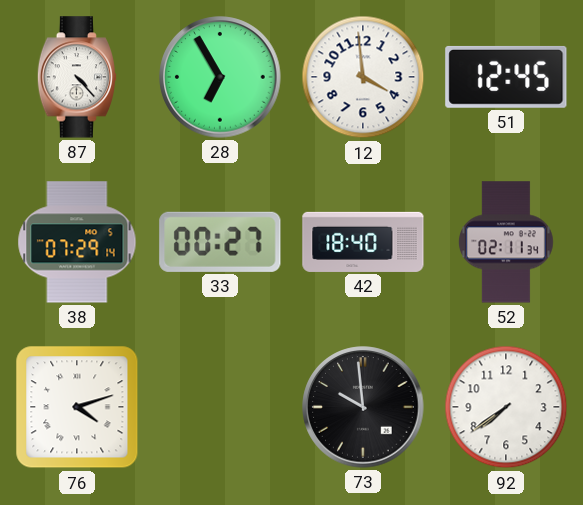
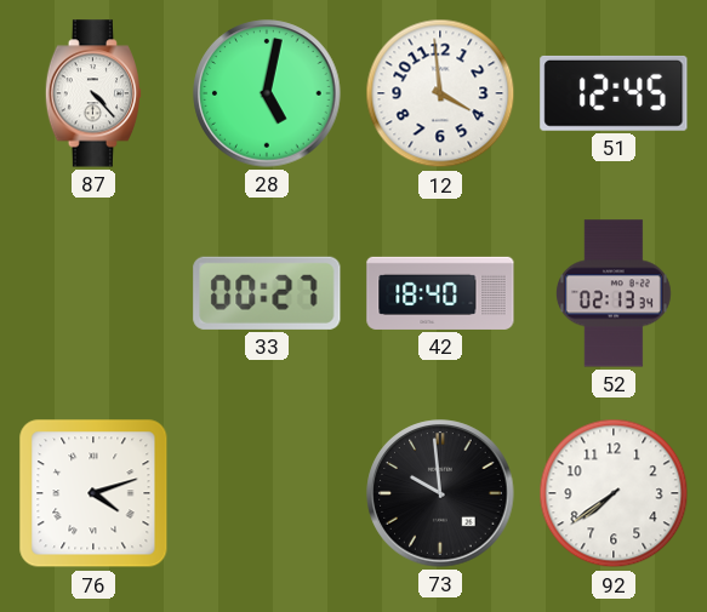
28: 6:55 -> 5:02 (267, 93)
38: 07:29 -> none (77, 242)
52: 02:11 -> 02:13 (614, 293)
